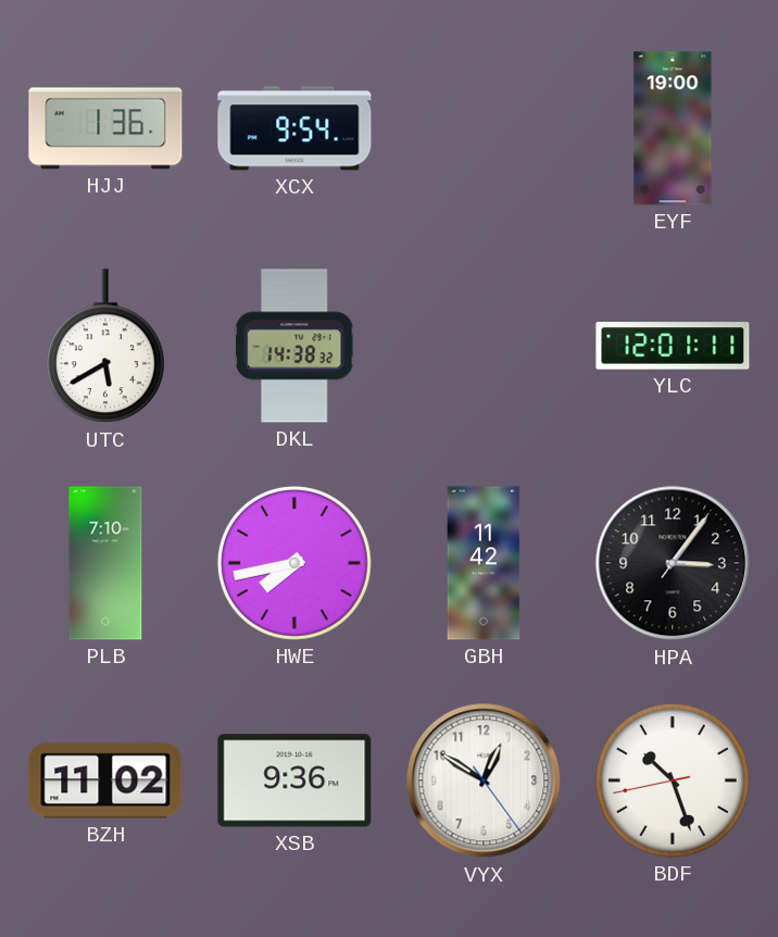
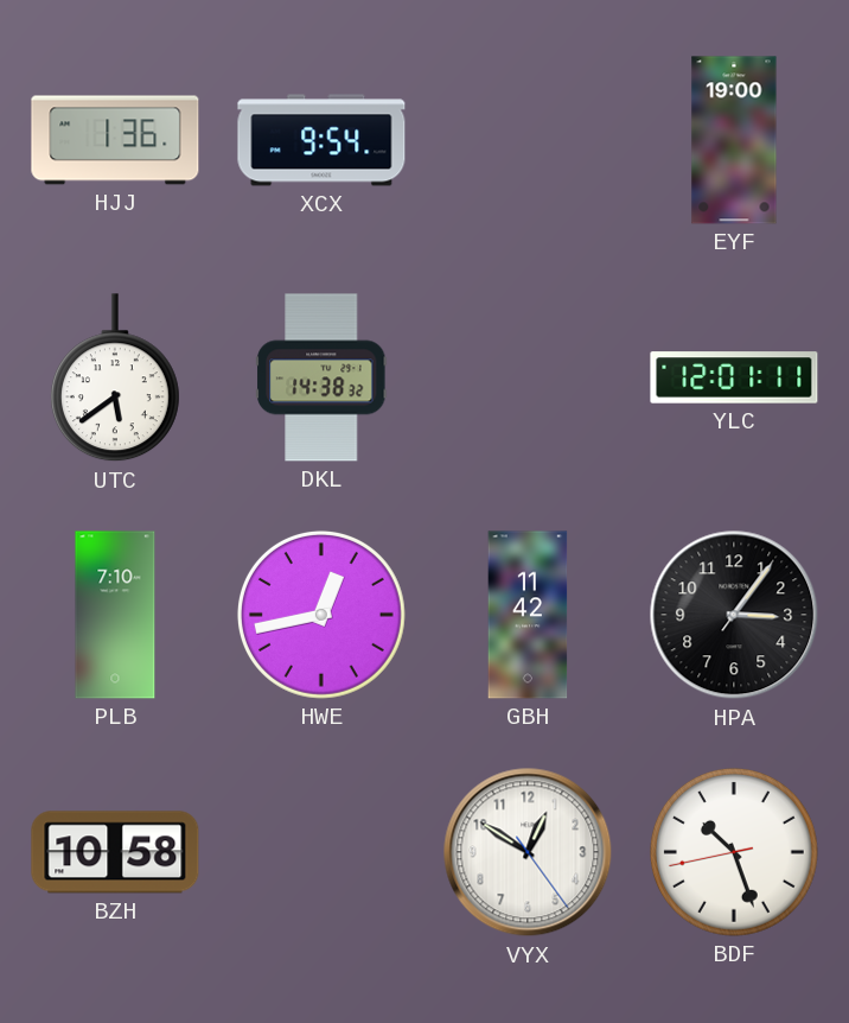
UTC: 5:40 -> 5:39 (115, 379)
HWE: 7:43 -> 12:43 (321, 615)
BZH: 11:02 -> 10:58 (115, 852)
XSB: 9:36 -> none (294, 780)
